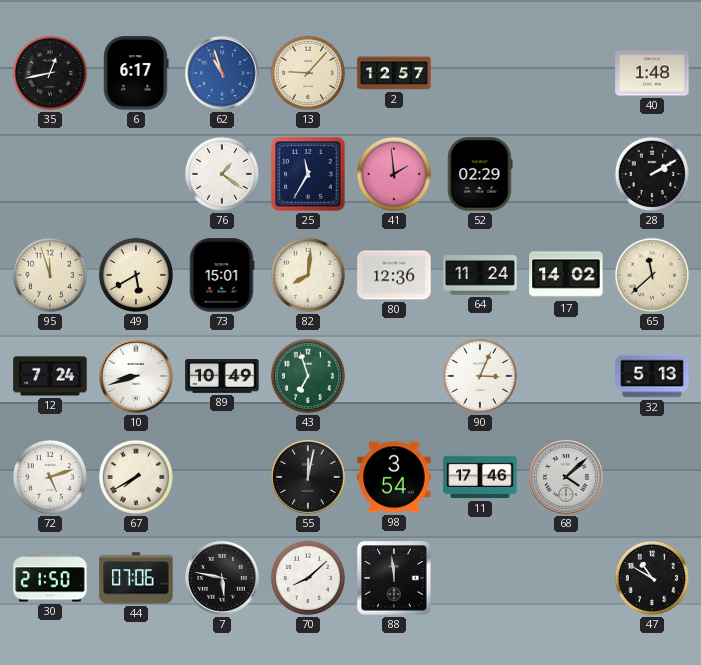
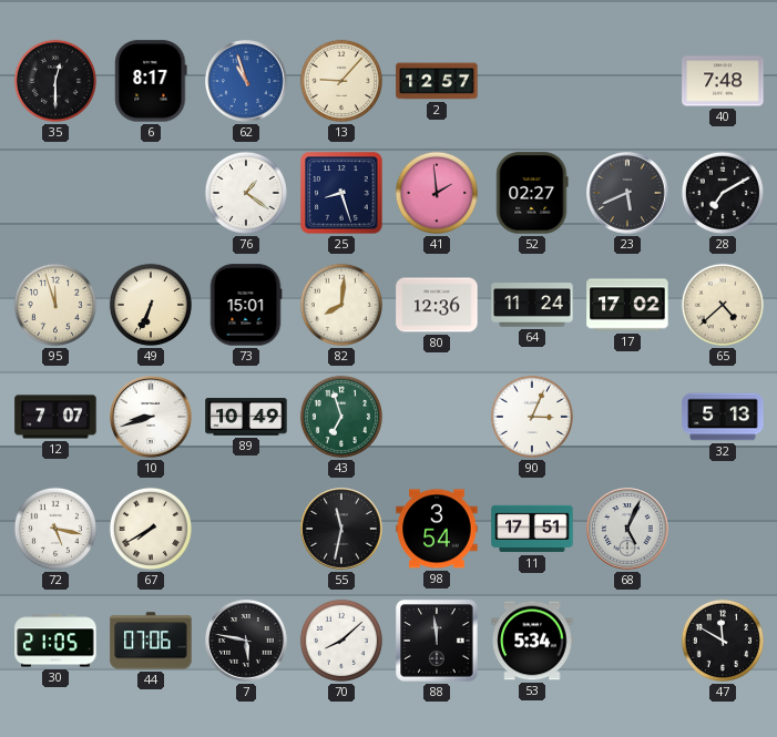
35: 12:43 -> 12:30 (55, 81)
6: 6:17 -> 8:17 (151, 81)
40: 1:48 -> 7:48 (723, 81)
25: 11:35 -> 8:27 (341, 193)
52: 02:29 -> 02:27 (532, 193)
23: none -> 5:41 (627, 193)
28: 2:10 -> 7:10 (723, 193)
49: 5:40 -> 6:34 (151, 305)
17: 14:02 -> 17:02 (627, 305)
65: 11:38 -> 4:38 (723, 305)
12: 7:24 -> 7:07 (55, 417)
72: 5:12 -> 5:17 (55, 529)
55: 12:02 -> 11:32 (341, 529)
11: 17:46 -> 17:51 (532, 529)
68: 4:08 -> 5:04 (627, 529)
30: 21:50 -> 21:05 (55, 641)
53: none -> 5:34 (532, 641)
47: 10:50 -> 11:50 (723, 641)
